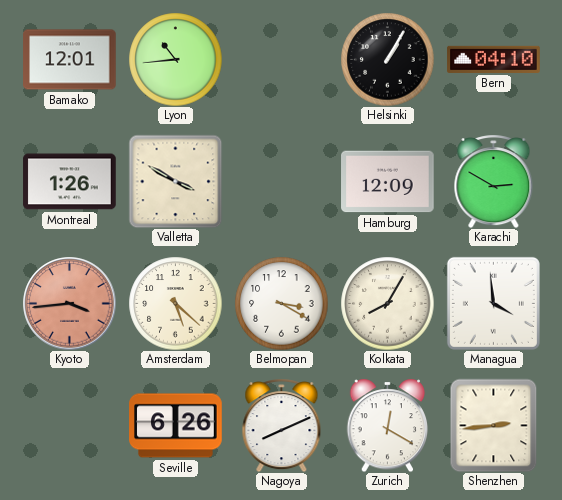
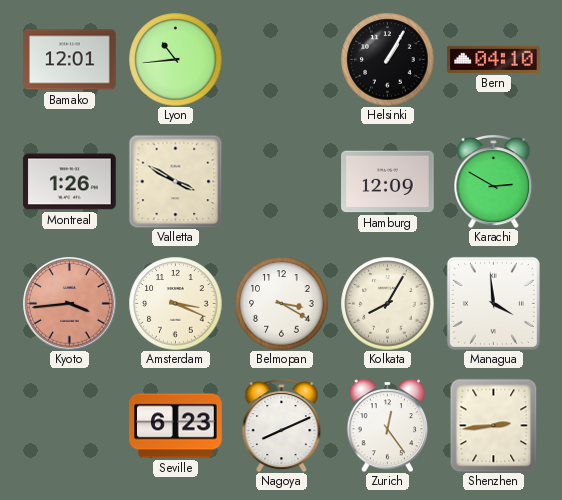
Amsterdam: 5:22 -> 3:19 (175, 303)
Seville: 6:26 -> 6:23 (176, 426)
Zurich: 12:20 -> 12:24 (388, 425)
